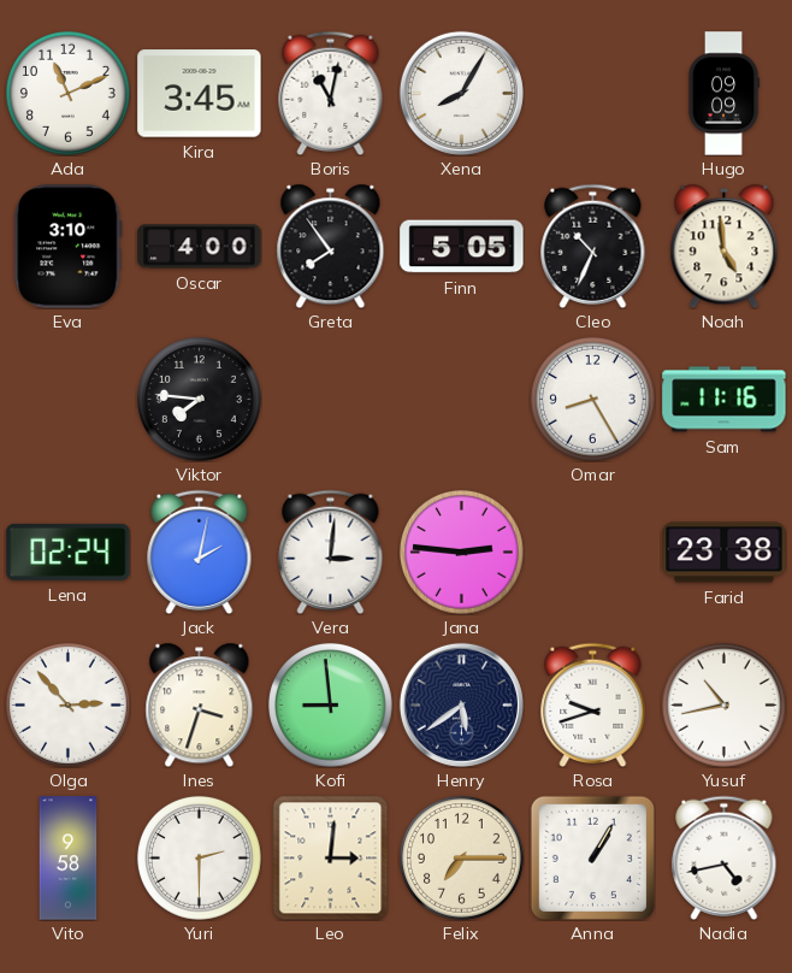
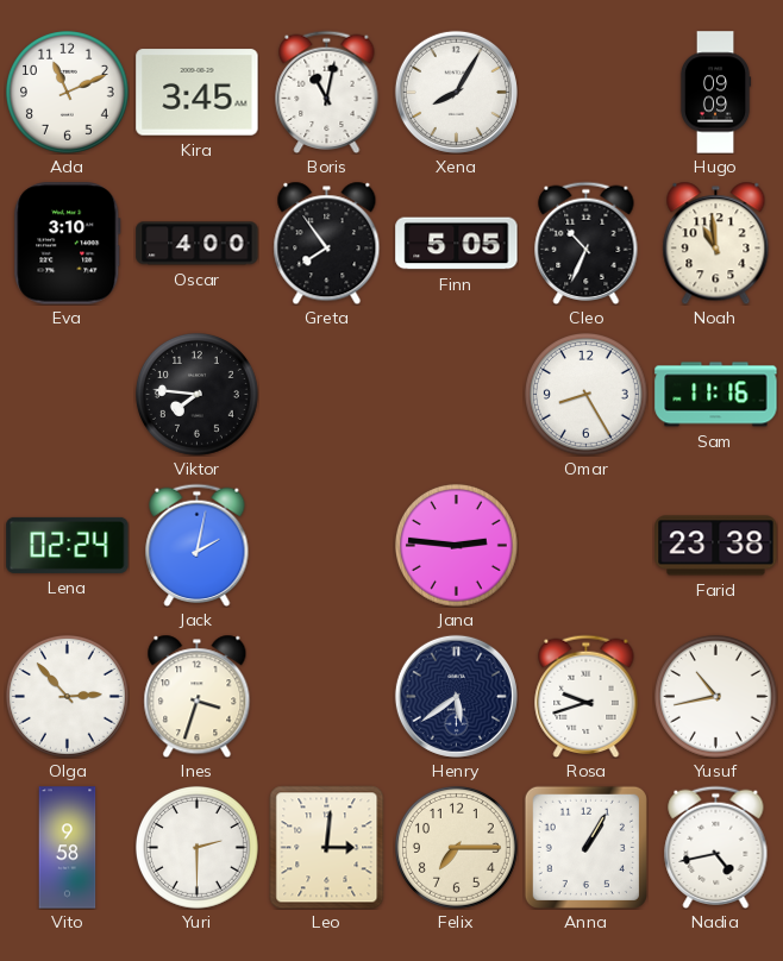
Noah: 4:59 -> 10:59 (716, 243)
Vera: 3:01 -> none (331, 552)
Kofi: 8:59 -> none (330, 704)
